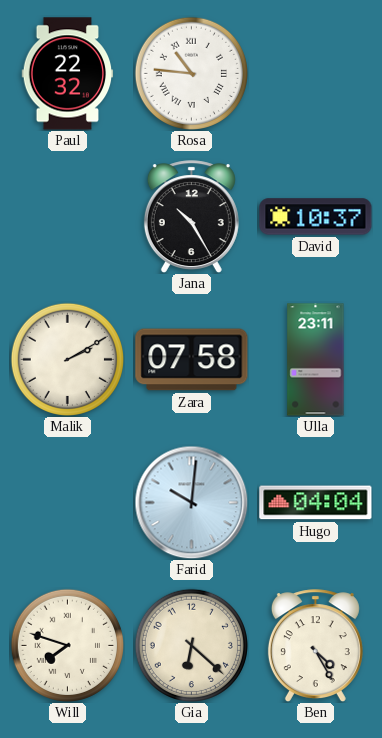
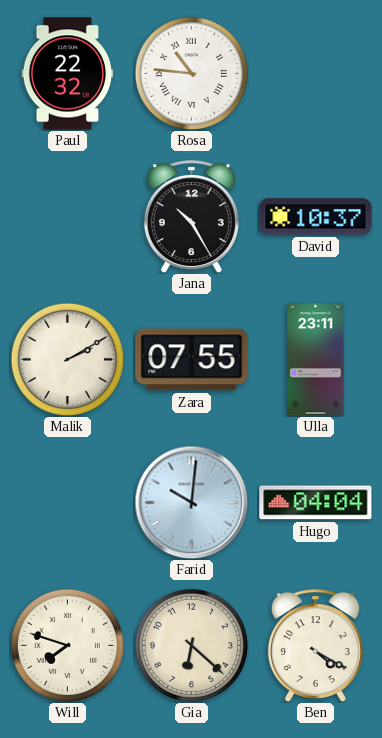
Zara: 07:58 -> 07:55 (192, 360)
Ben: 4:25 -> 4:20 (315, 646)
